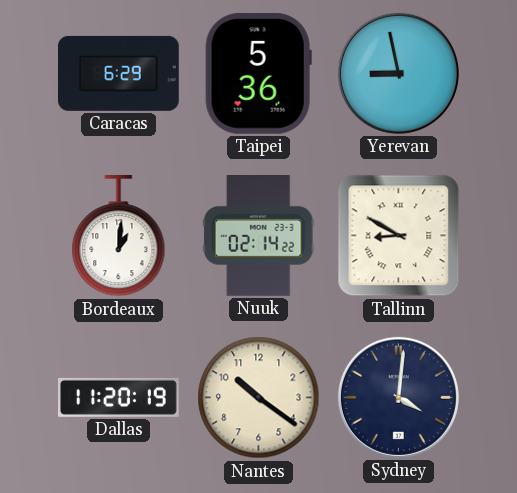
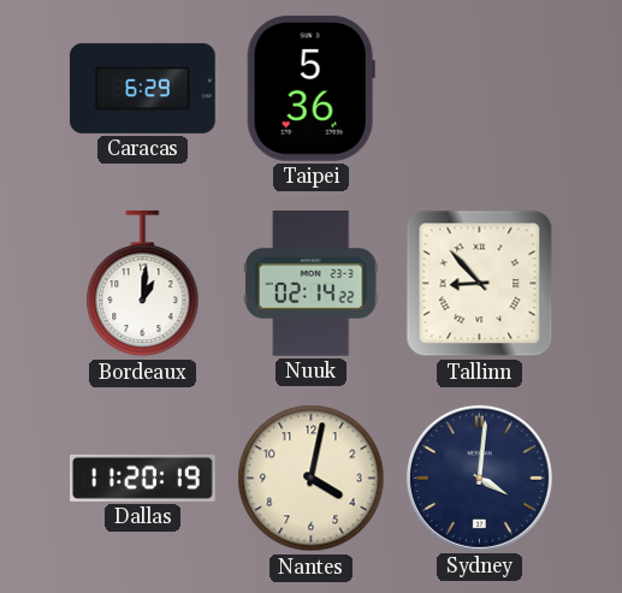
Yerevan: 8:58 -> none (398, 73)
Tallinn: 8:50 -> 8:53 (480, 284)
Nantes: 10:21 -> 4:02 (312, 479)
